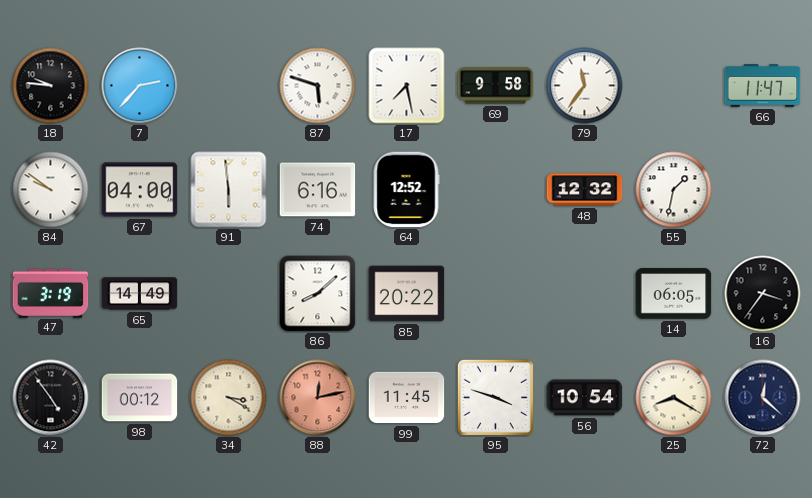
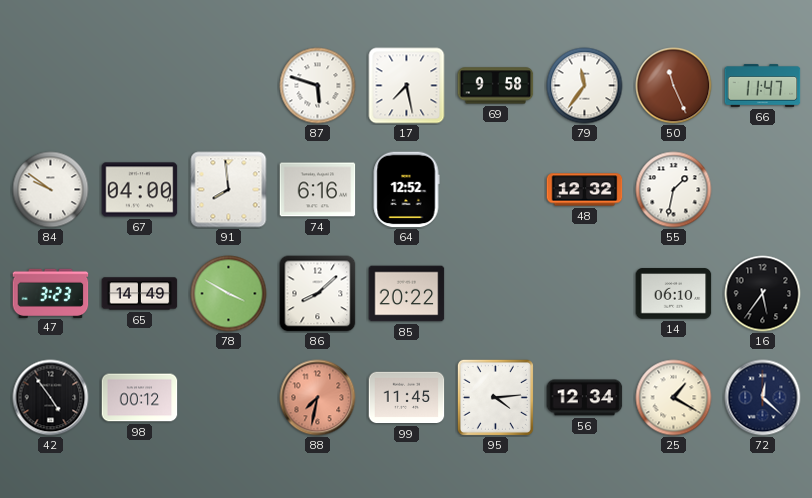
18: 9:46 -> none (51, 86)
7: 2:37 -> none (140, 86)
50: none -> 11:26 (674, 86)
91: 5:59 -> 7:59 (229, 190)
47: 3:19 -> 3:23 (51, 293)
78: none -> 3:50 (229, 294)
14: 06:05 -> 06:10 (674, 294)
16: 3:36 -> 5:36 (763, 294)
34: 3:20 -> none (229, 398)
88: 12:13 -> 7:32 (318, 398)
95: 3:48 -> 4:14 (495, 397)
56: 10:54 -> 12:34 (585, 398)
25: 8:20 -> 1:20 (674, 398)
